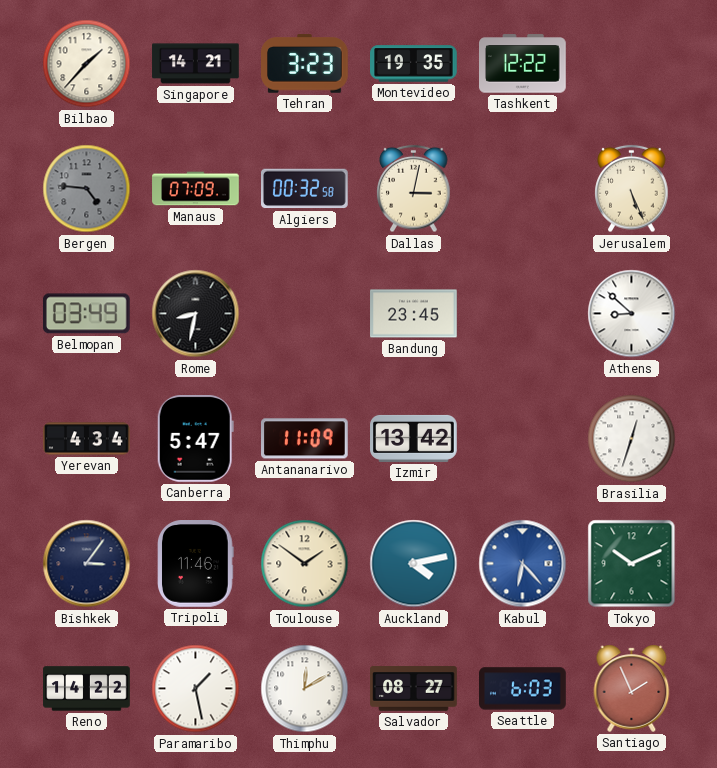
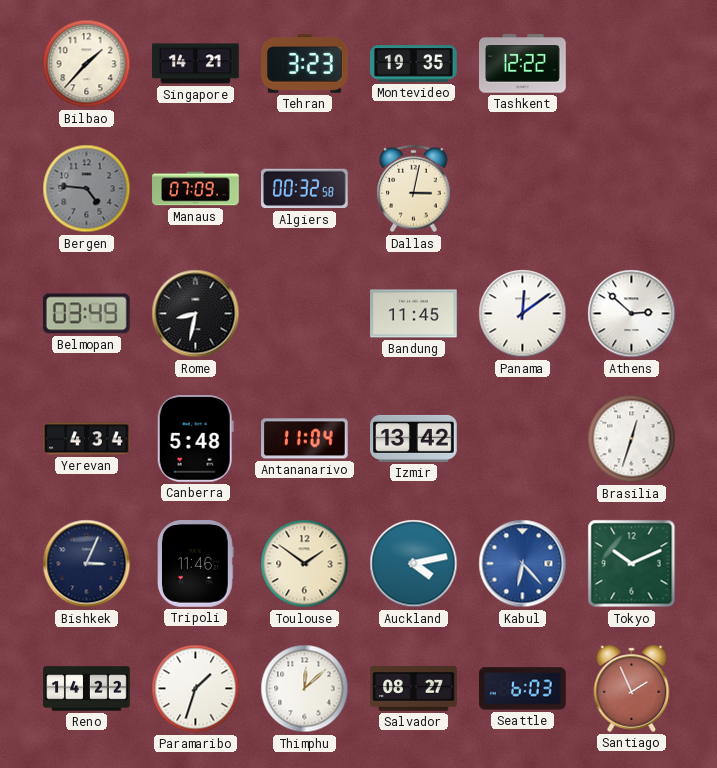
Jerusalem: 5:26 -> none (632, 189)
Bandung: 23:45 -> 11:45 (414, 314)
Panama: none -> 12:09 (523, 314)
Athens: 8:52 -> 2:52 (632, 314)
Canberra: 5:47 -> 5:48 (195, 439)
Antananarivo: 11:09 -> 11:04 (305, 439)
Bishkek: 3:06 -> 3:04 (87, 564)
Paramaribo: 1:28 -> 1:33 (196, 689)
Thimphu: 12:10 -> 12:08 (305, 689)
